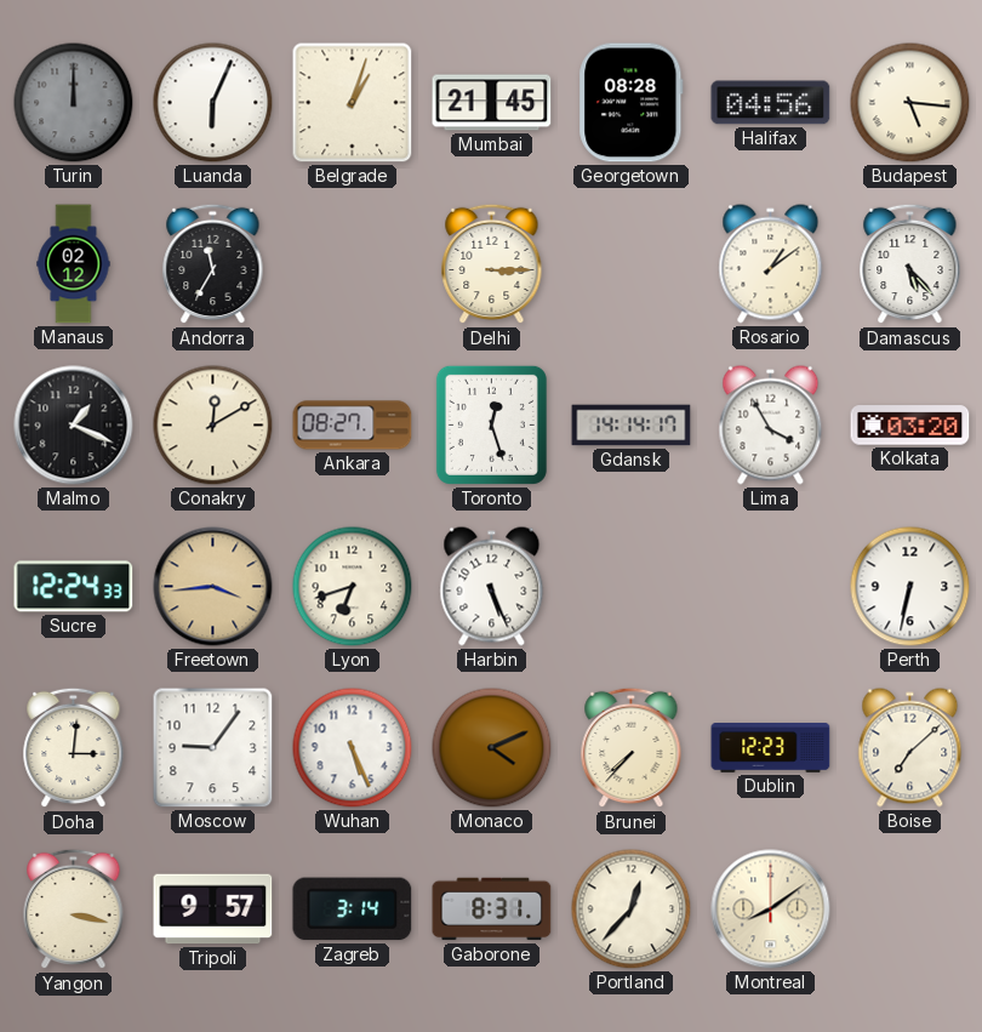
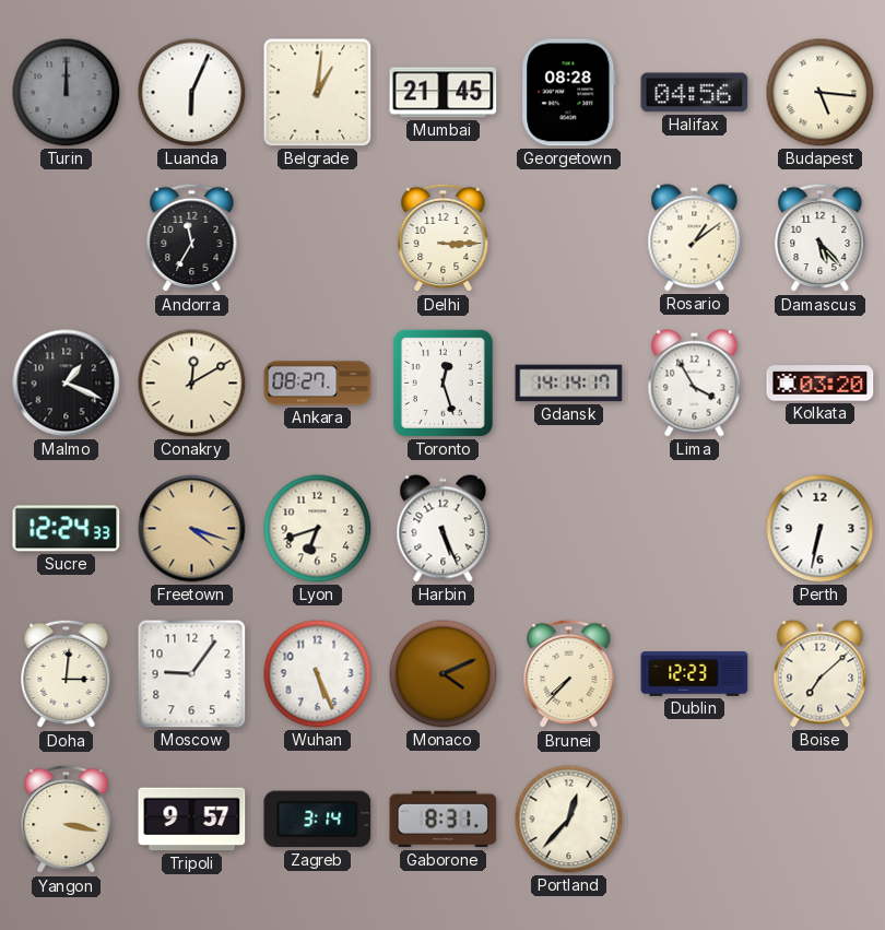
Belgrade: 1:03 -> 1:01 (318, 93)
Manaus: 02:12 -> none (74, 264)
Freetown: 3:44 -> 4:18 (192, 529)
Montreal: 8:09 -> none (771, 910)
